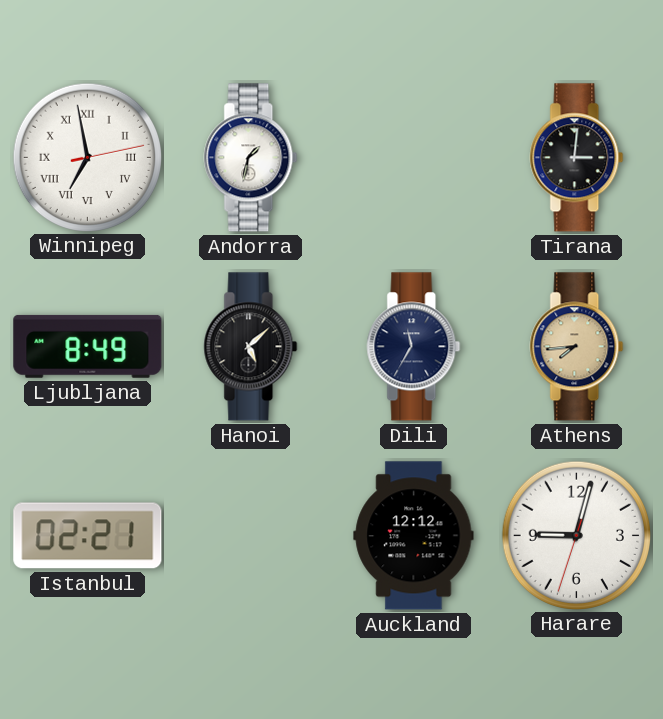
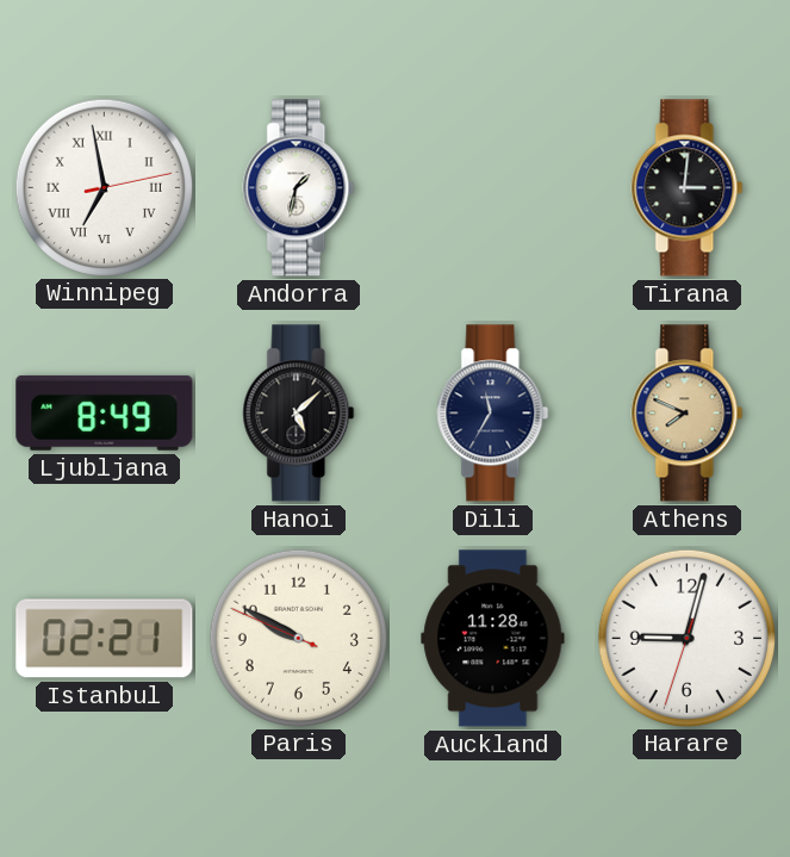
Athens: 7:44 -> 7:49 (688, 414)
Paris: none -> 9:49 (298, 638)
Auckland: 12:12 -> 11:28 (493, 639)
